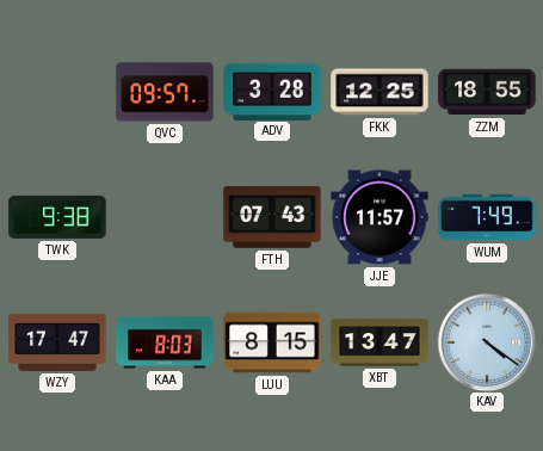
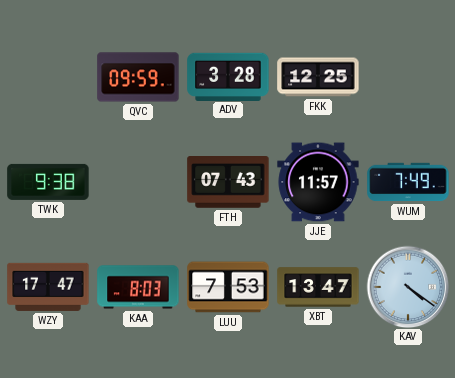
QVC: 09:57 -> 09:59 (138, 77)
ZZM: 18:55 -> none (487, 92)
LUU: 8:15 -> 7:53 (228, 287)
